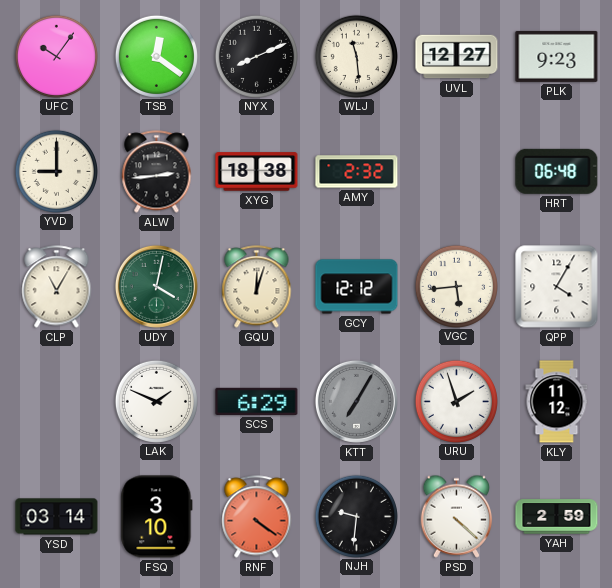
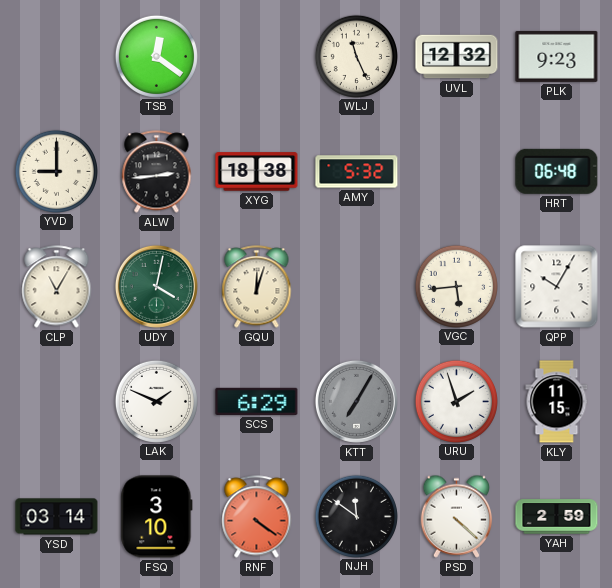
UFC: 10:06 -> none (56, 56)
NYX: 8:11 -> none (256, 56)
WLJ: 11:29 -> 11:26 (356, 56)
UVL: 12:27 -> 12:32 (457, 57)
AMY: 2:32 -> 5:32 (357, 172)
GCY: 12:12 -> none (357, 287)
QPP: 4:05 -> 10:05 (557, 287)
KLY: 11:12 -> 11:15 (557, 402)
NJH: 9:31 -> 11:51 (356, 516)
